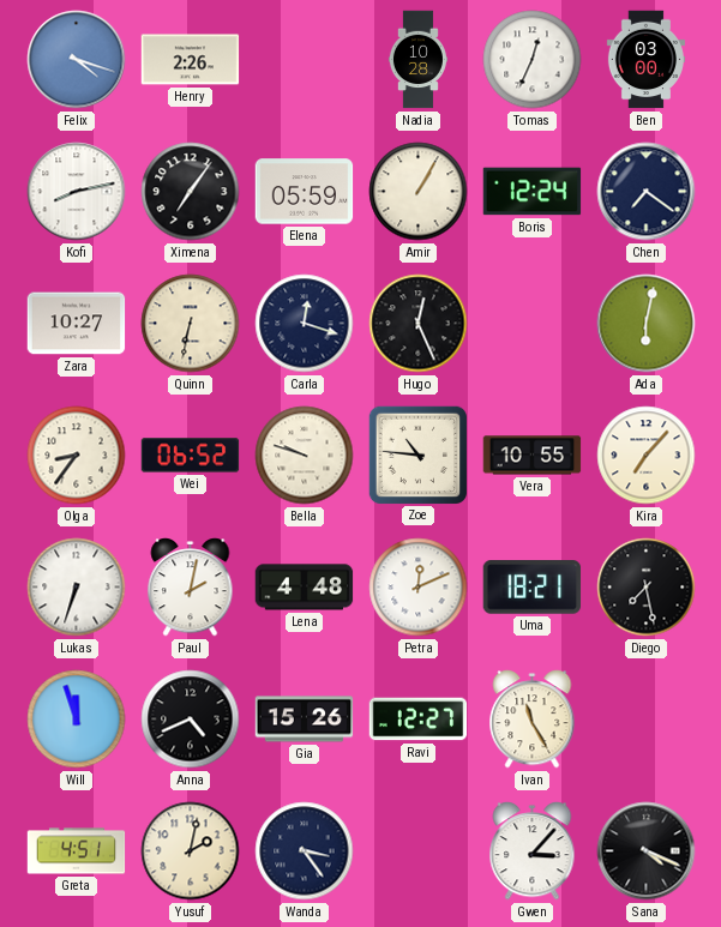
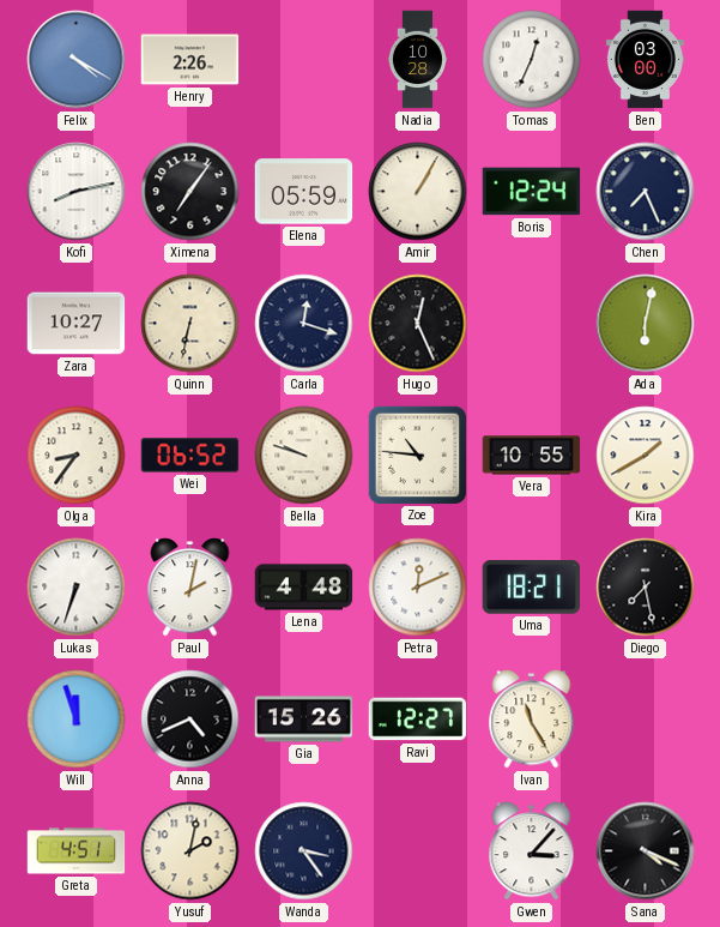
Felix: 4:18 -> 4:20 (77, 60)
Chen: 7:21 -> 7:26 (646, 192)
Kira: 7:07 -> 1:40 (646, 456)
